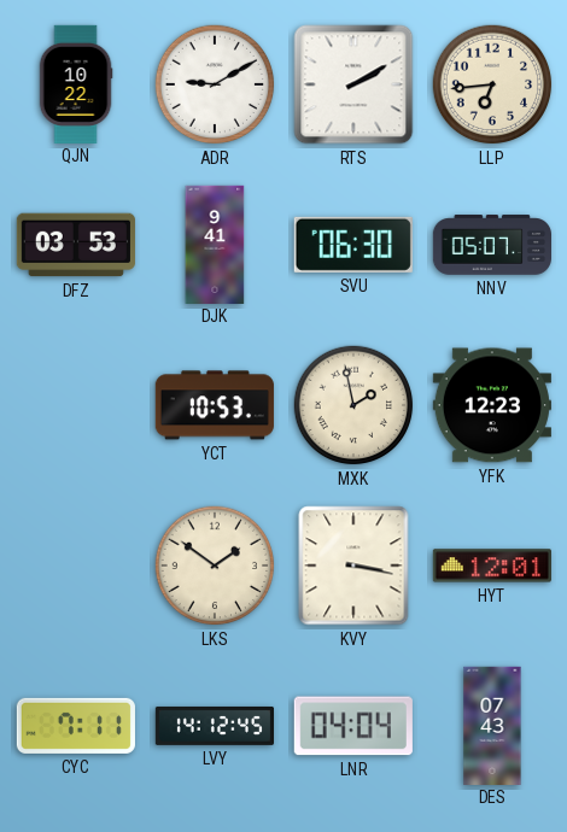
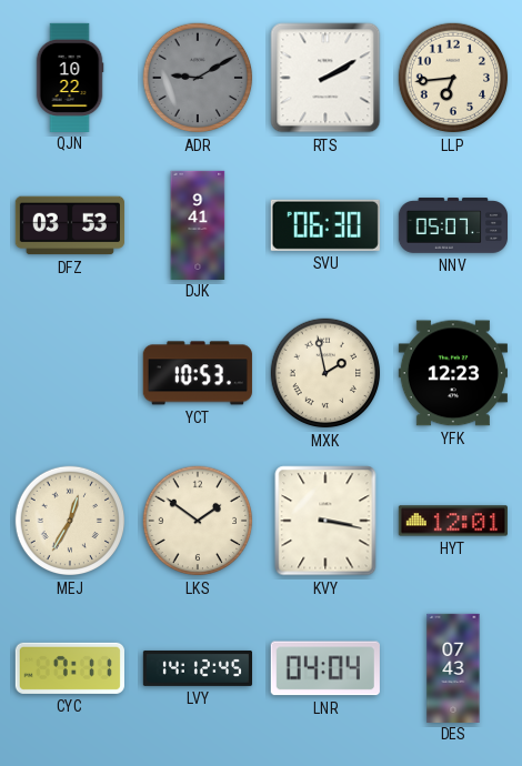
ADR dial: white -> grey (198, 78)
MEJ: none -> 12:35 (70, 521)
